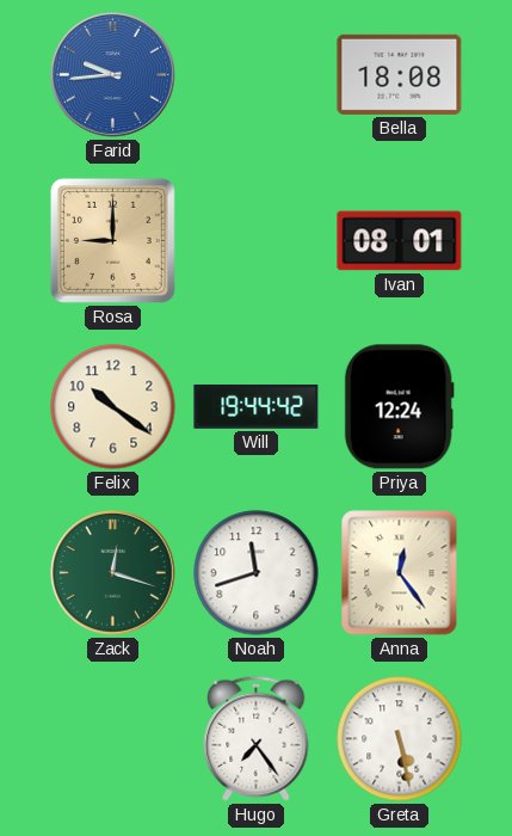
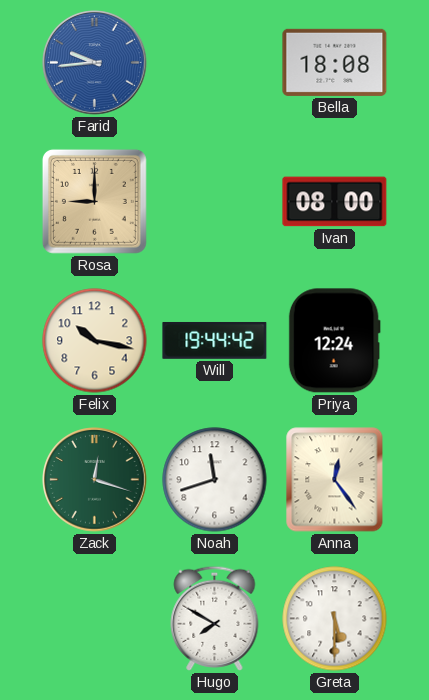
Ivan: 08:01 -> 08:00 (335, 202)
Felix: 10:21 -> 10:17 (95, 341)
Hugo: 7:24 -> 7:50 (215, 618)
Greta: 5:28 -> 5:30 (335, 619)
